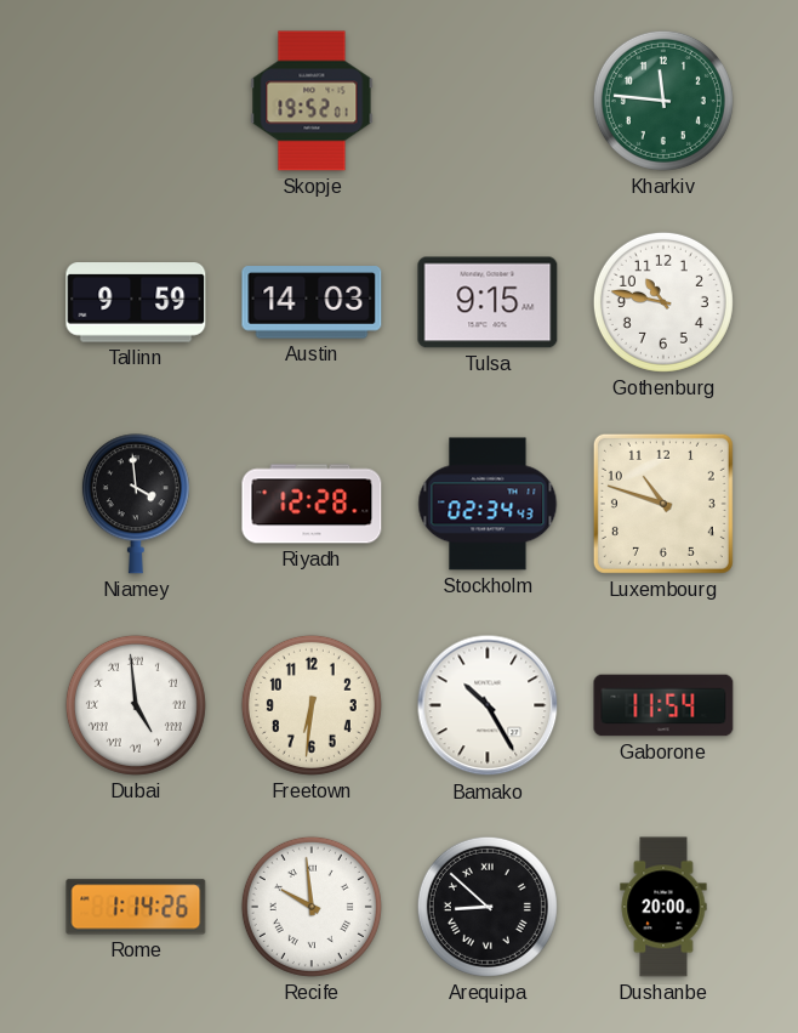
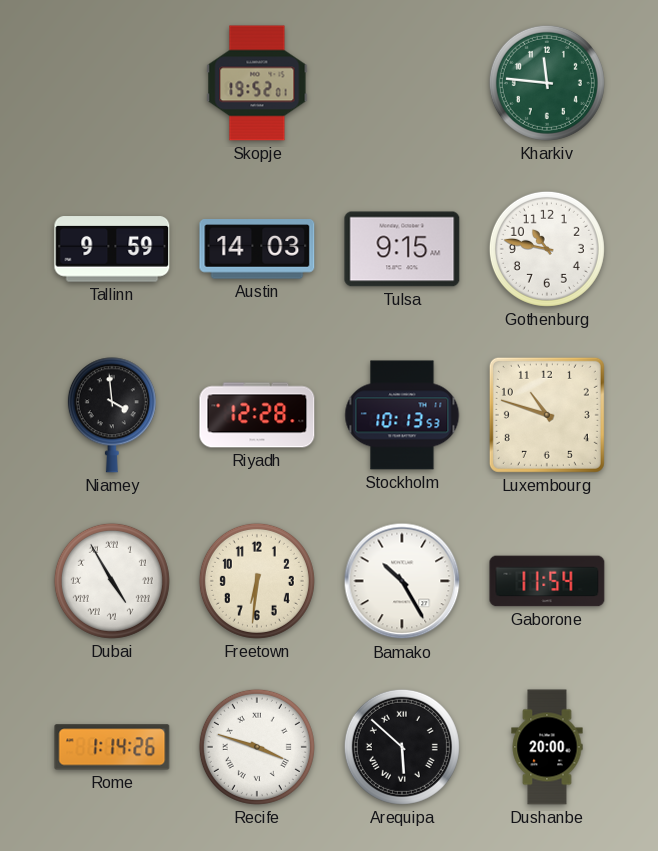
Stockholm: 02:34 -> 10:13 (402, 415)
Dubai: 4:59 -> 4:55 (112, 581)
Recife: 9:59 -> 3:48 (257, 747)
Arequipa: 8:52 -> 5:52 (402, 747)
